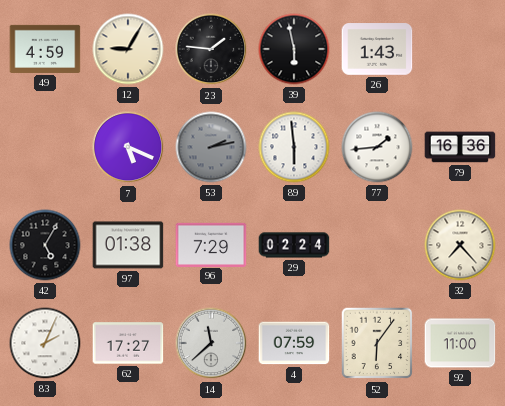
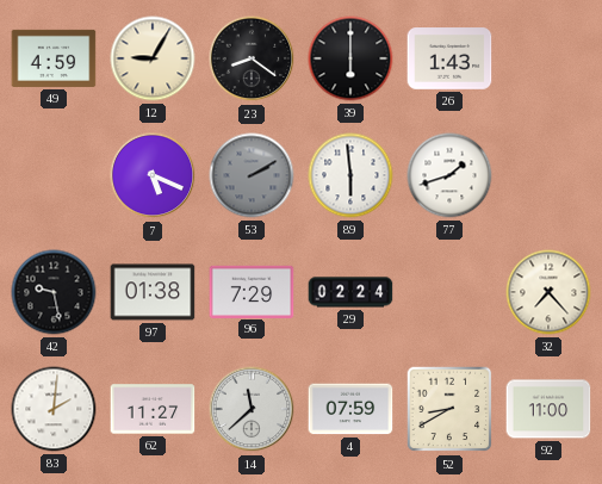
23: 1:46 -> 8:21 (252, 58)
39: 5:58 -> 6:00 (350, 58)
53: 2:13 -> 2:10 (252, 175)
77: 1:44 -> 1:42 (449, 175)
79: 16:36 -> none (460, 147)
42: 5:05 -> 9:28 (54, 292)
83: 2:04 -> 2:01 (54, 409)
62: 17:27 -> 11:27 (153, 409)
52: 6:06 -> 8:40 (449, 409)
